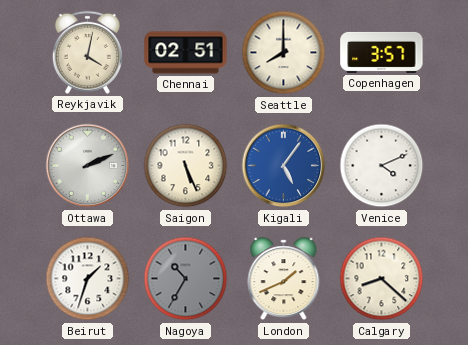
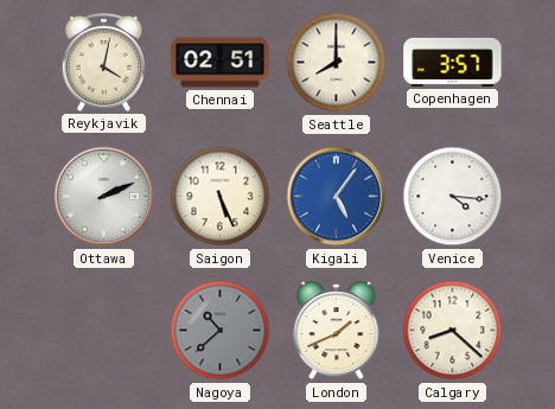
Venice: 4:11 -> 4:16 (453, 197)
Beirut: 1:33 -> none (88, 279)
Nagoya: 10:35 -> 10:38 (221, 331)
